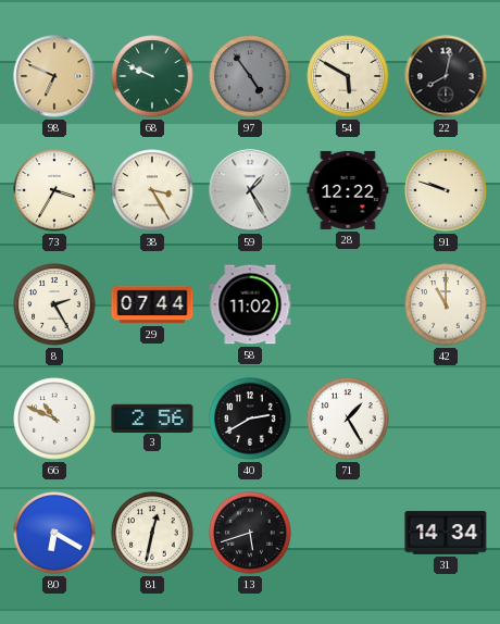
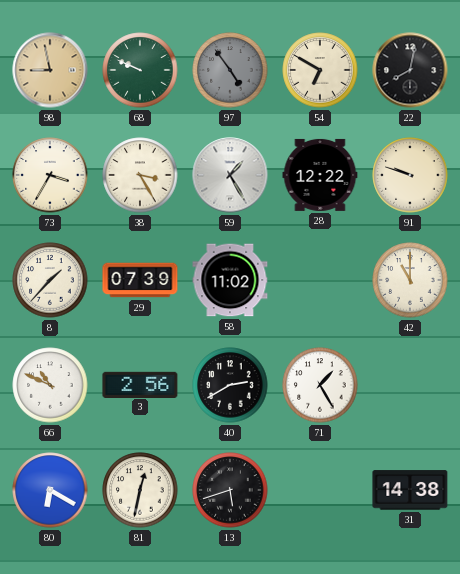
98: 6:49 -> 8:58 (50, 70)
54: 5:50 -> 6:50 (320, 70)
8: 2:25 -> 1:37 (50, 280)
29: 07:44 -> 07:39 (140, 280)
31: 14:34 -> 14:38 (410, 490)
